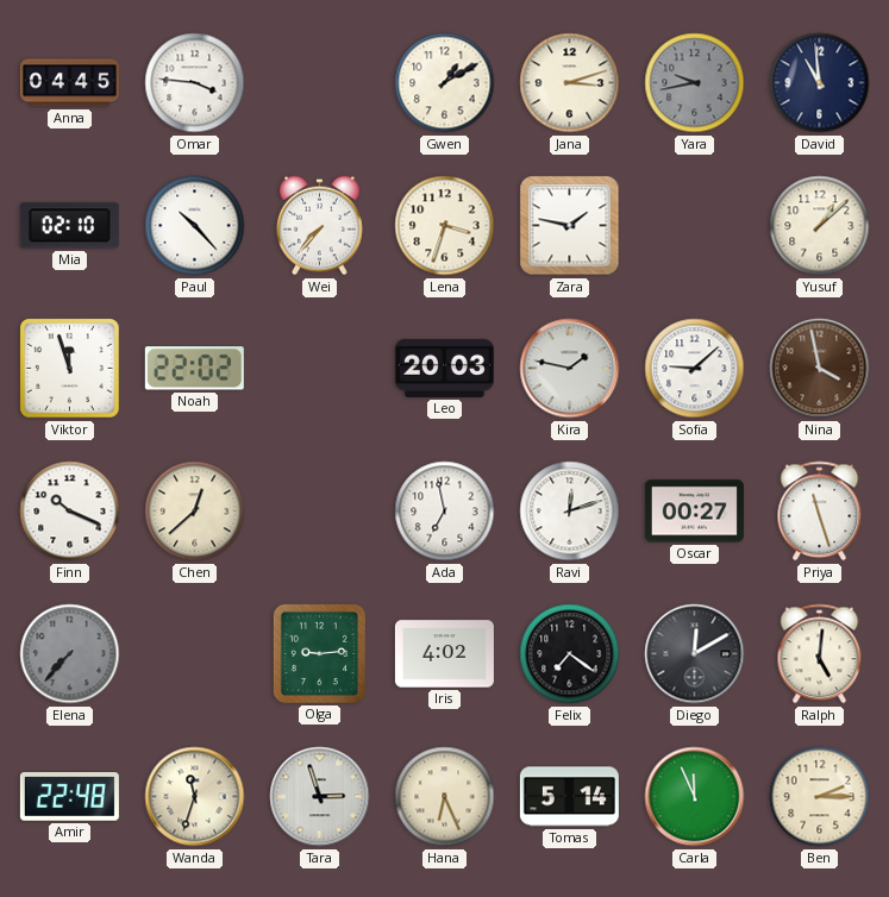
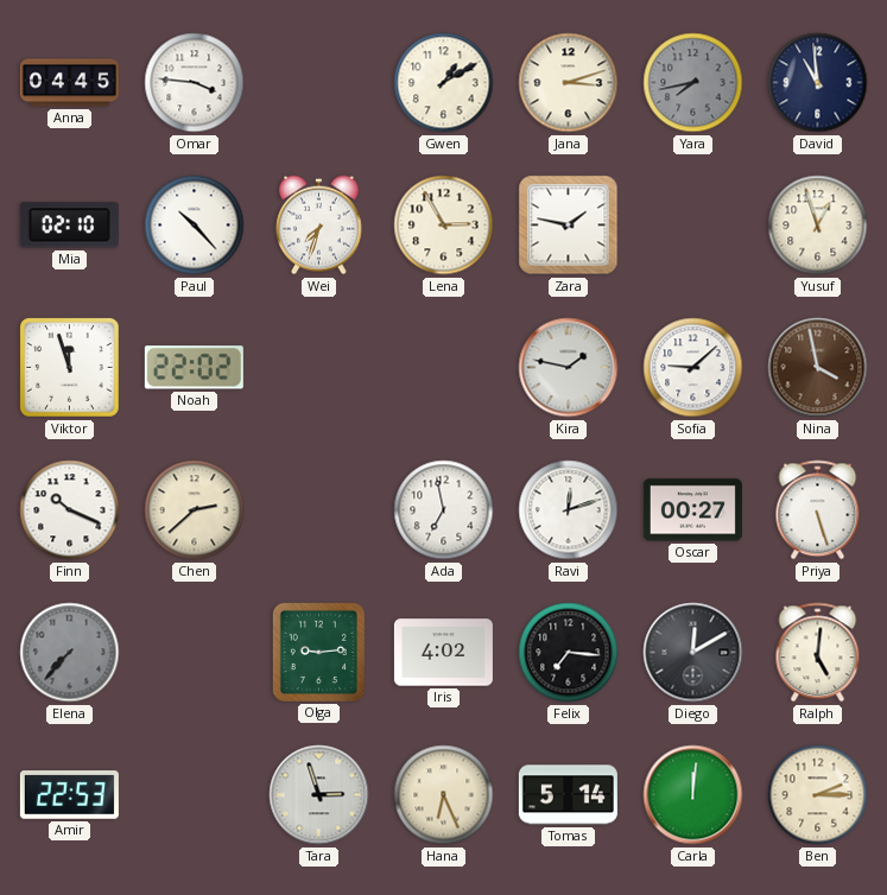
Yara: 9:43 -> 7:43 (693, 83)
Wei: 7:37 -> 7:33 (319, 226)
Lena: 3:33 -> 2:55 (444, 226)
Yusuf: 1:08 -> 12:57 (818, 226)
Leo: 20:03 -> none (444, 368)
Chen: 12:38 -> 2:38 (195, 510)
Priya: 11:27 -> 5:27 (818, 510)
Felix: 7:21 -> 7:16 (569, 653)
Amir: 22:48 -> 22:53 (69, 795)
Wanda: 11:33 -> none (195, 797)
Carla: 11:56 -> 12:01 (693, 795)
